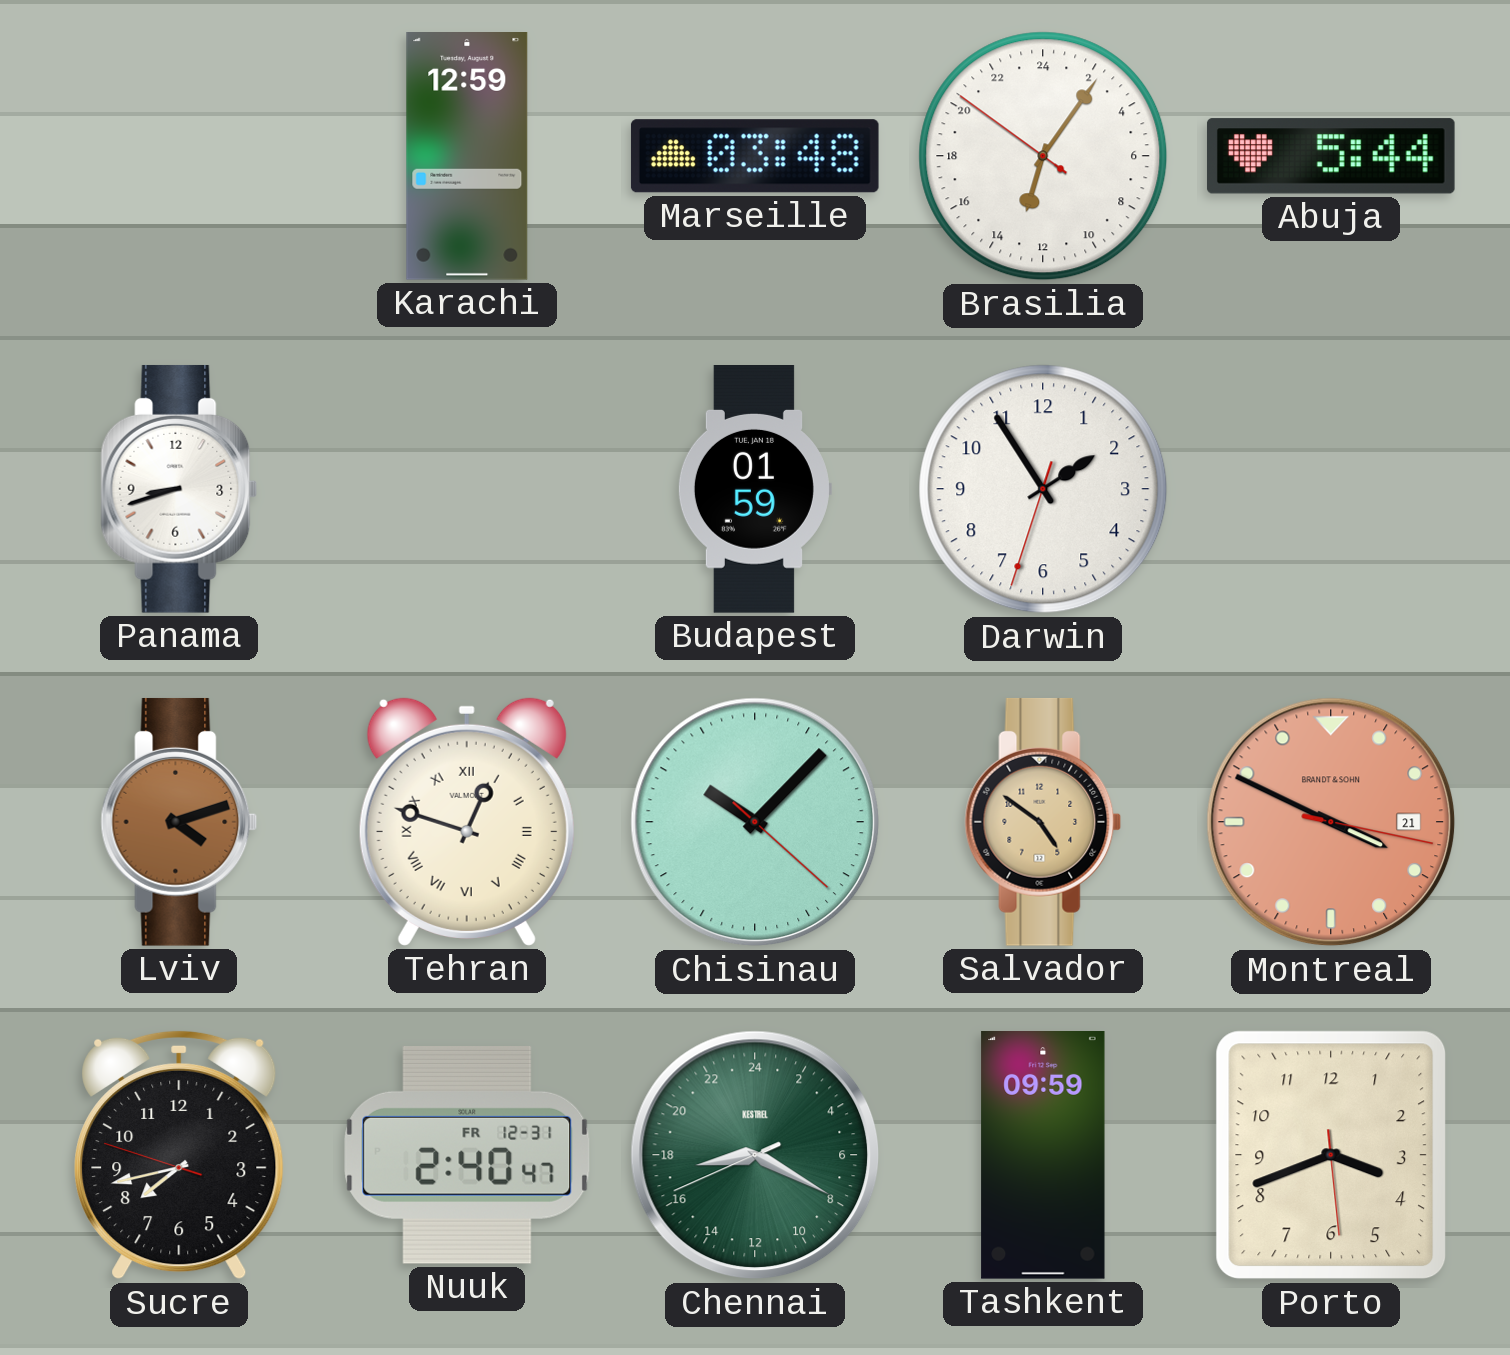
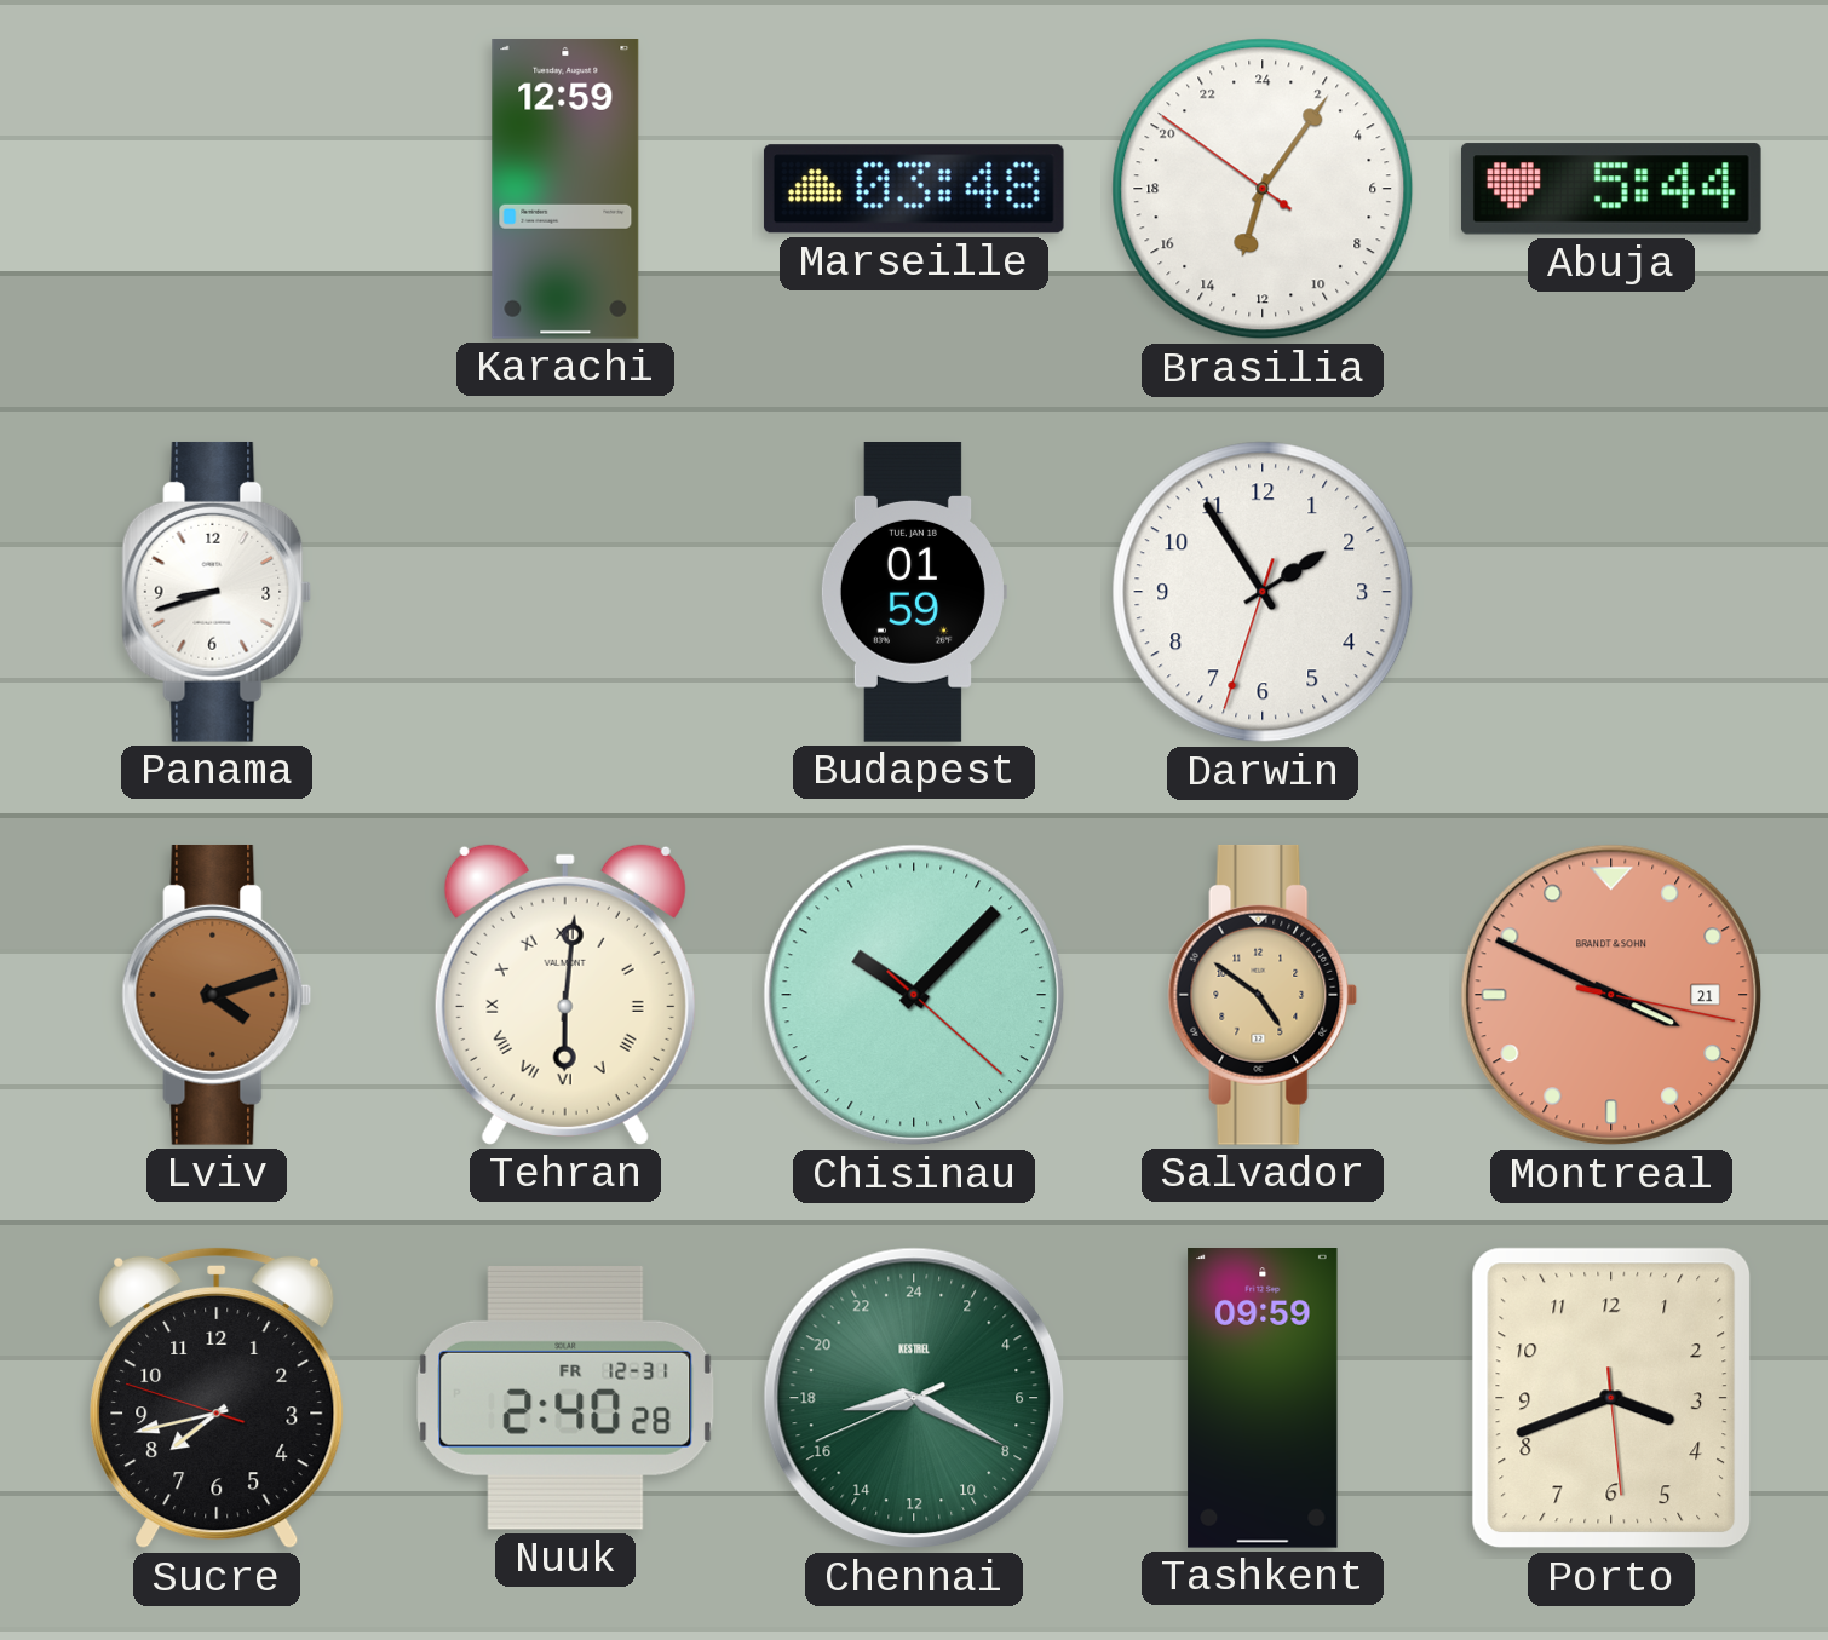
Tehran: 12:48 -> 6:01 (565, 995)
Nuuk: 2:40:47 -> 2:40:28 (565, 1398)
